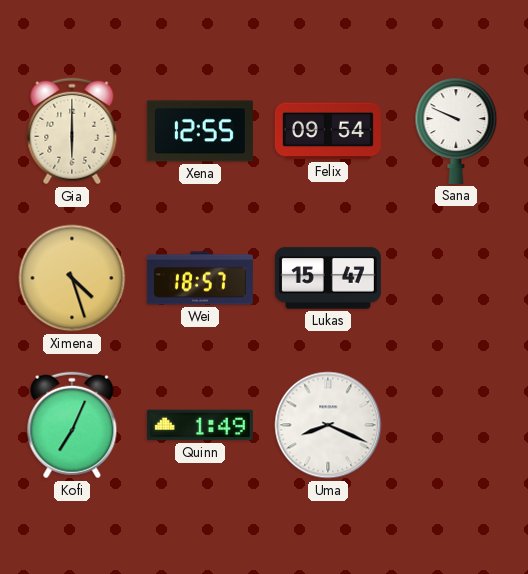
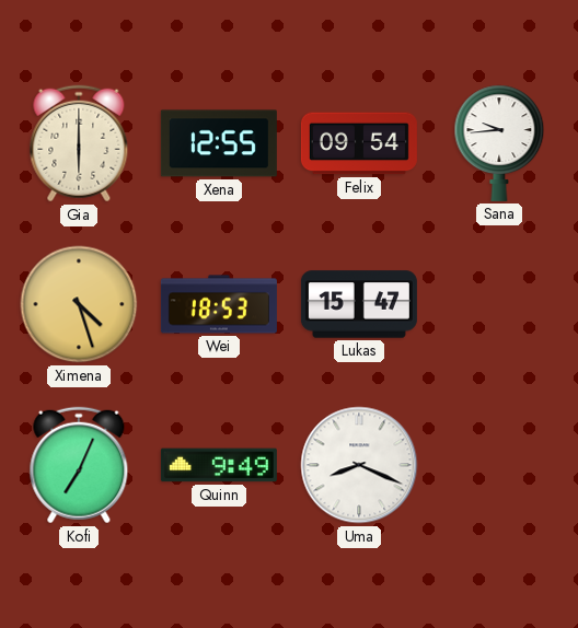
Sana: 9:49 -> 9:44 (499, 143)
Wei: 18:57 -> 18:53 (219, 304)
Quinn: 1:49 -> 9:49 (219, 465)
